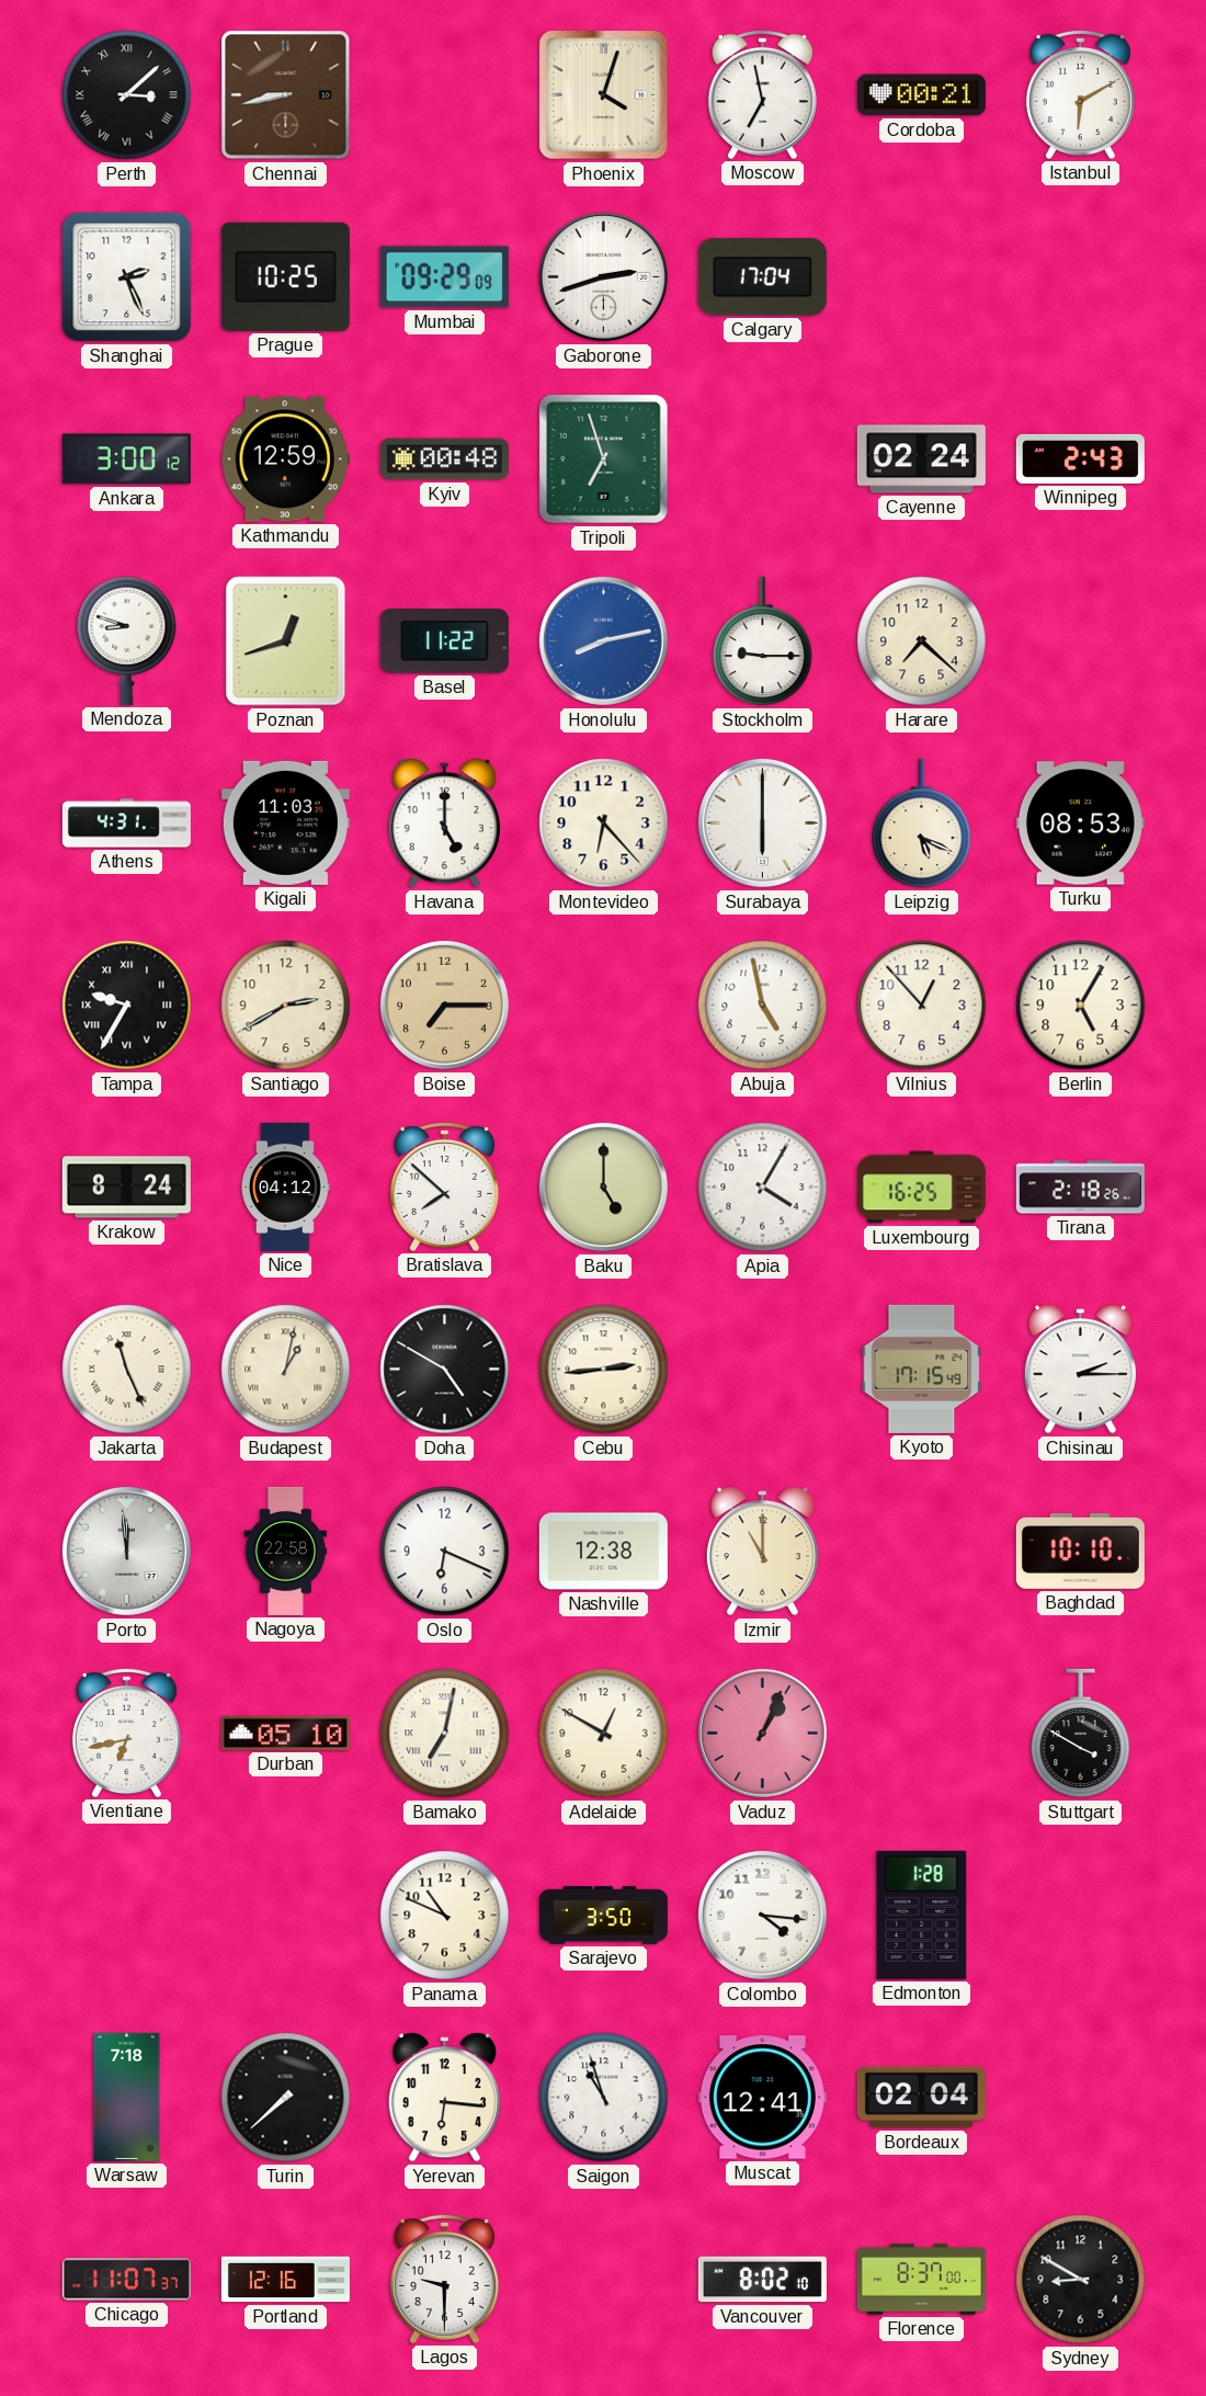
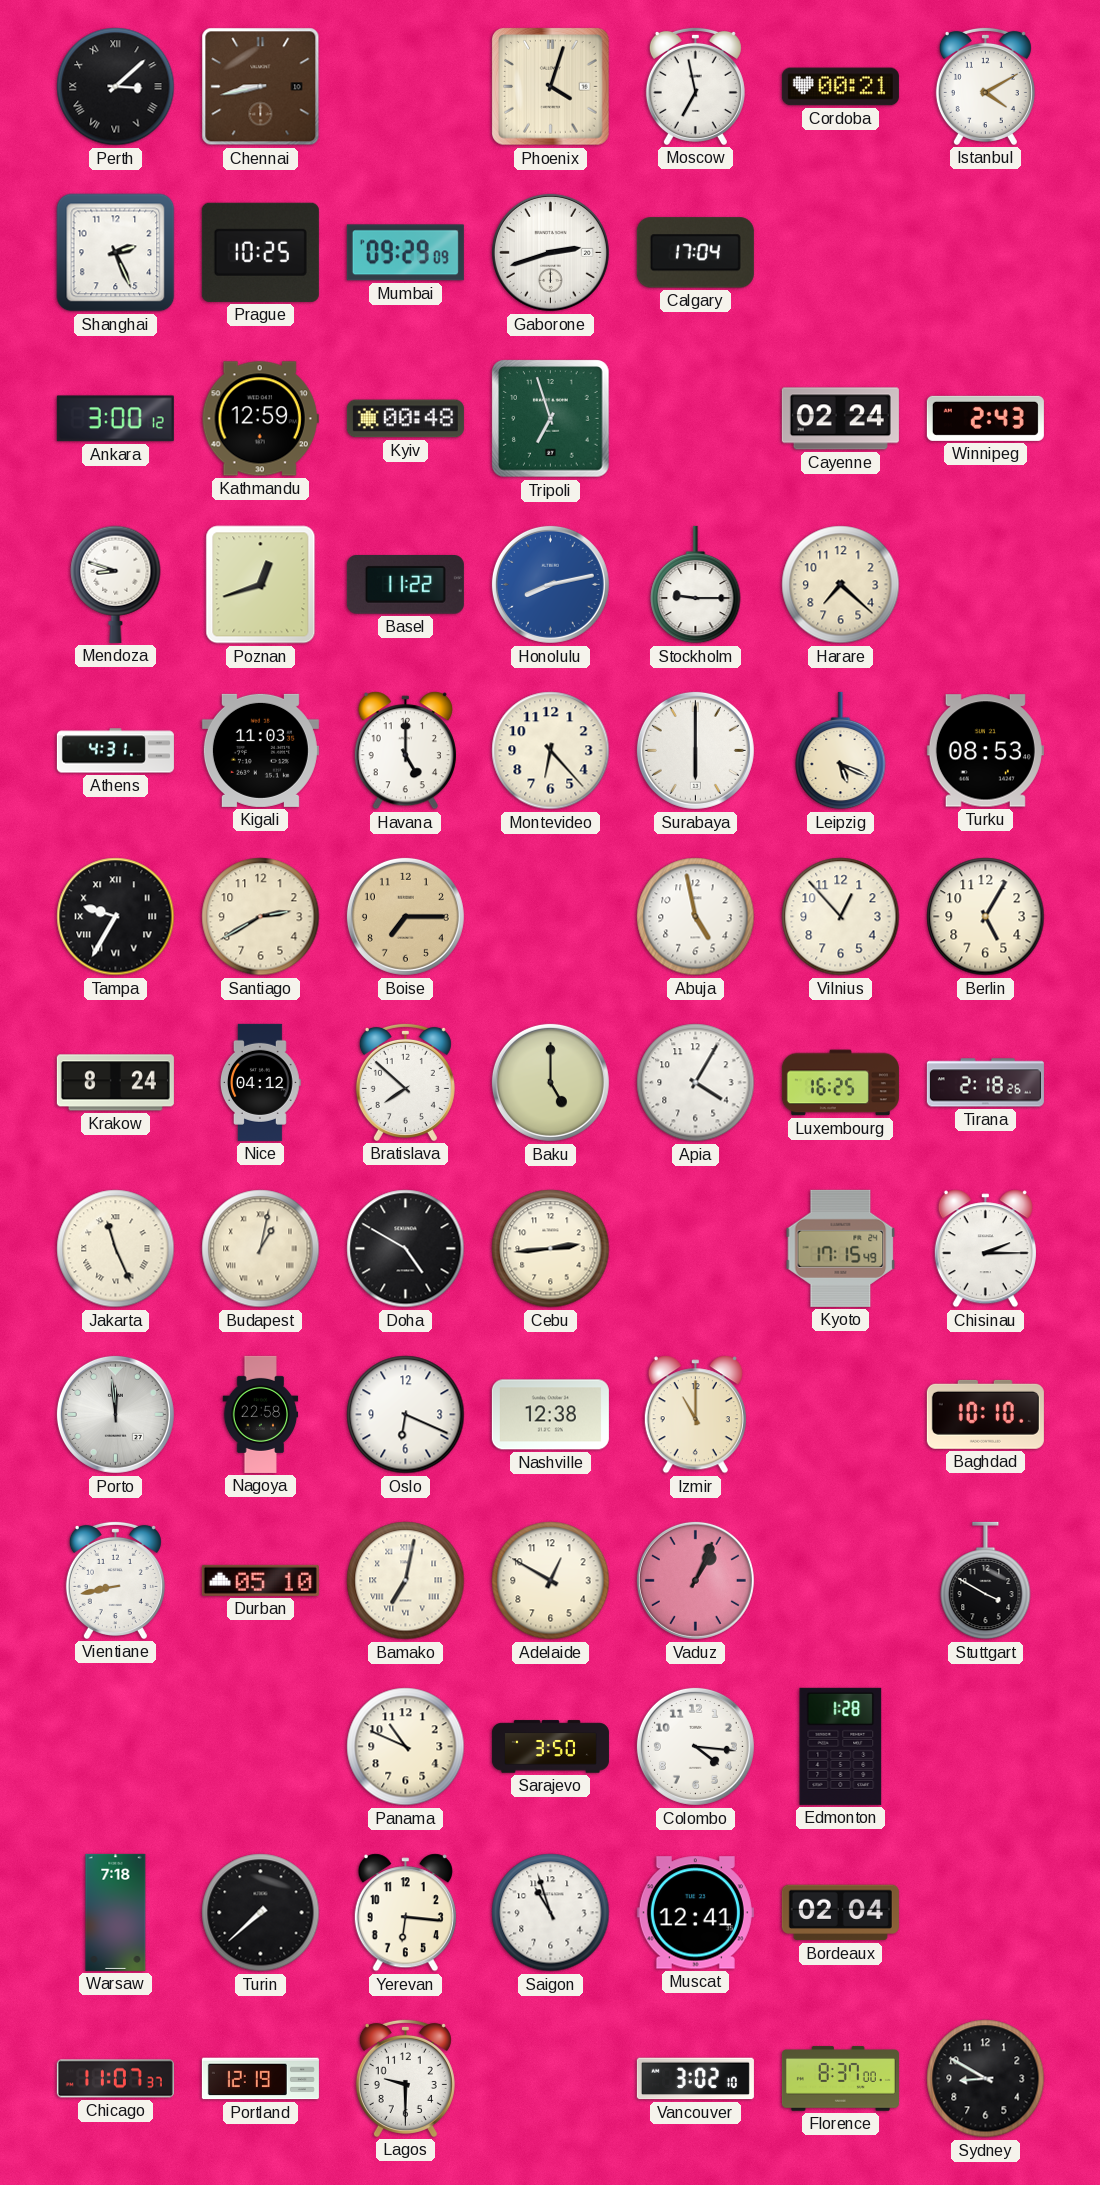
Istanbul: 6:10 -> 4:10 (985, 86)
Vientiane: 6:43 -> 8:43 (115, 1580)
Portland: 12:16 -> 12:19 (260, 2079)
Vancouver: 8:02 -> 3:02 (695, 2079)
